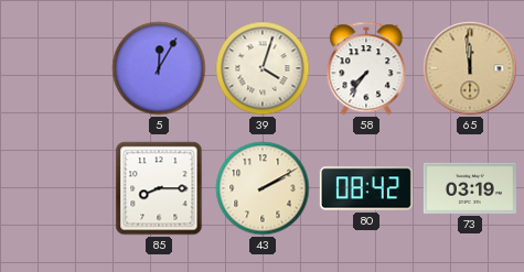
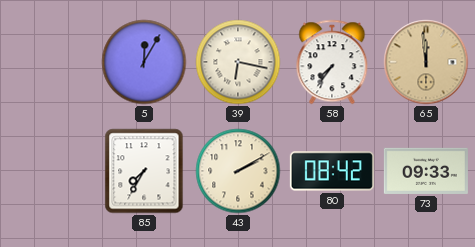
39: 4:03 -> 6:17 (238, 62)
85: 8:15 -> 7:35 (144, 171)
73: 03:19 -> 09:33 (426, 171)
